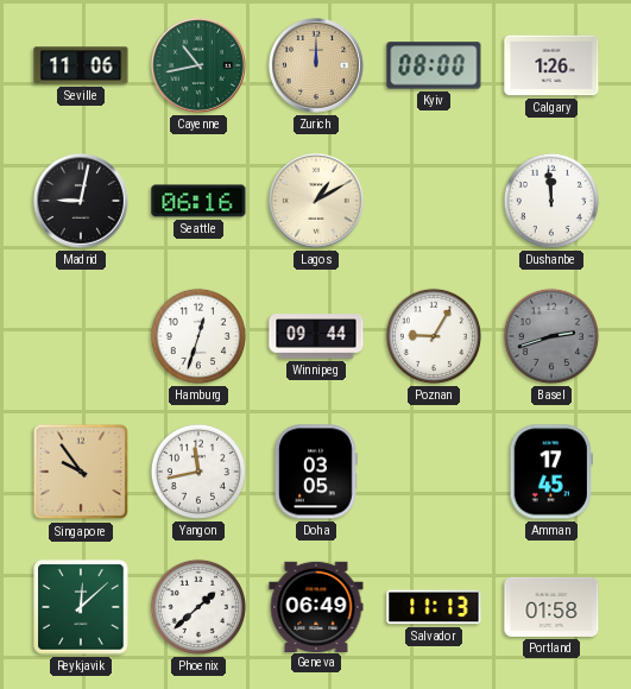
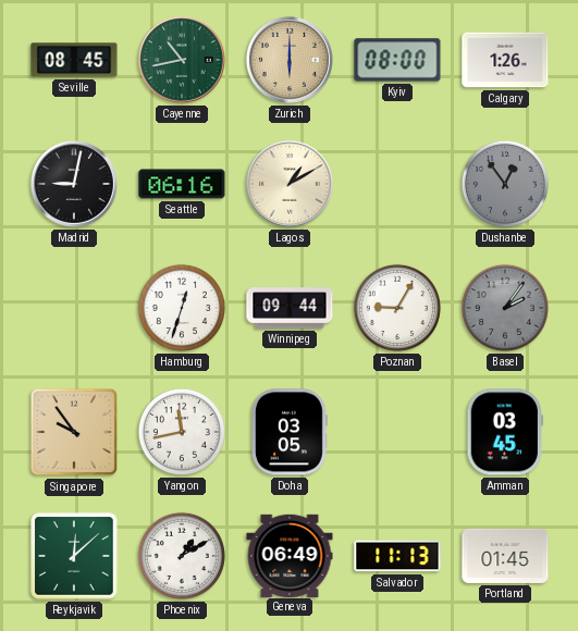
Seville: 11:06 -> 08:45 (74, 60)
Zurich: 12:00 -> 6:00 (290, 60)
Dushanbe: 11:59 -> 12:54 (505, 184)
Dushanbe dial: white -> grey (505, 184)
Basel: 2:42 -> 2:06 (505, 308)
Amman: 17:45 -> 03:45 (505, 432)
Phoenix: 1:38 -> 1:10 (182, 556)
Portland: 01:58 -> 01:45 (505, 556)
